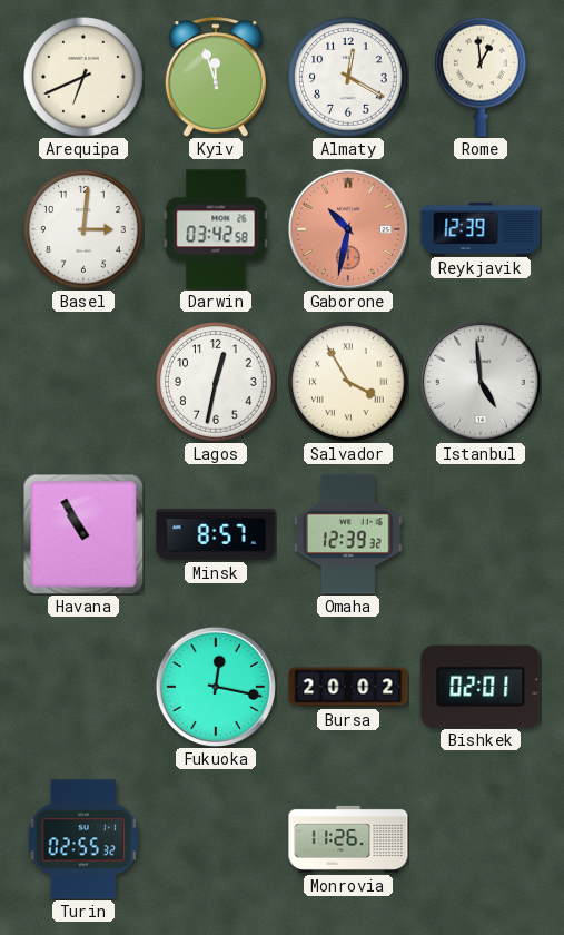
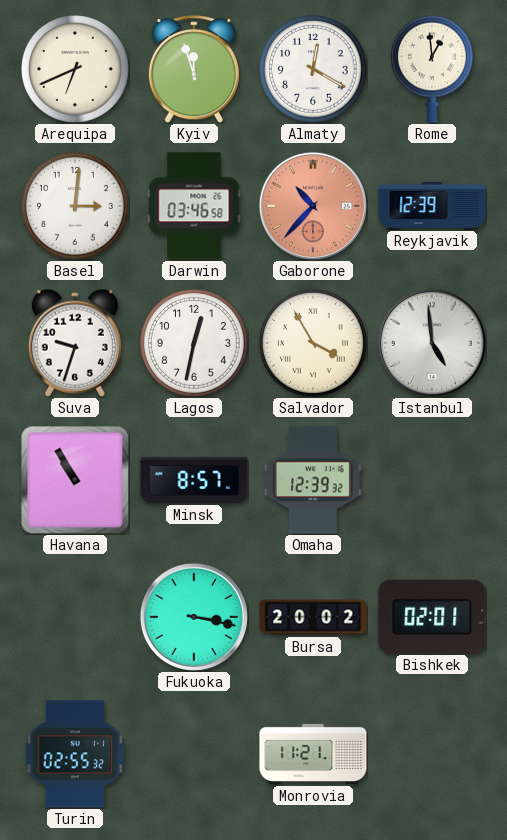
Darwin: 03:42 -> 03:46 (194, 206)
Gaborone: 10:32 -> 10:37 (313, 206)
Suva: none -> 9:33 (75, 343)
Fukuoka: 12:17 -> 3:17 (194, 617)
Monrovia: 11:26 -> 11:21 (313, 754)
